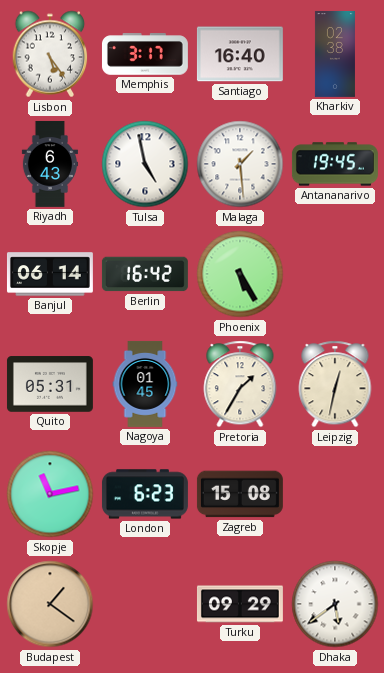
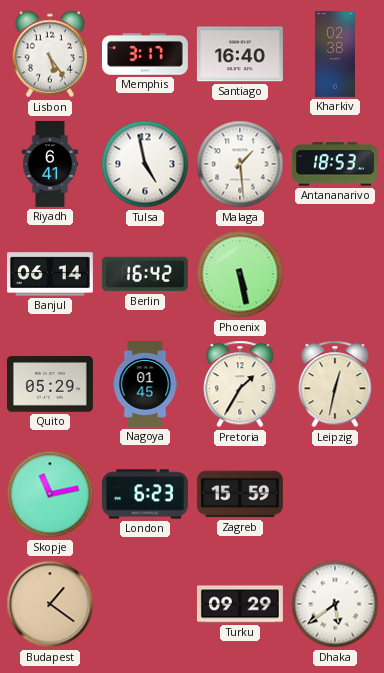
Riyadh: 6:43 -> 6:41 (50, 164)
Antananarivo: 19:45 -> 18:53 (335, 164)
Phoenix: 5:25 -> 5:28 (240, 274)
Quito: 05:31 -> 05:29 (50, 384)
Zagreb: 15:08 -> 15:59 (240, 494)
